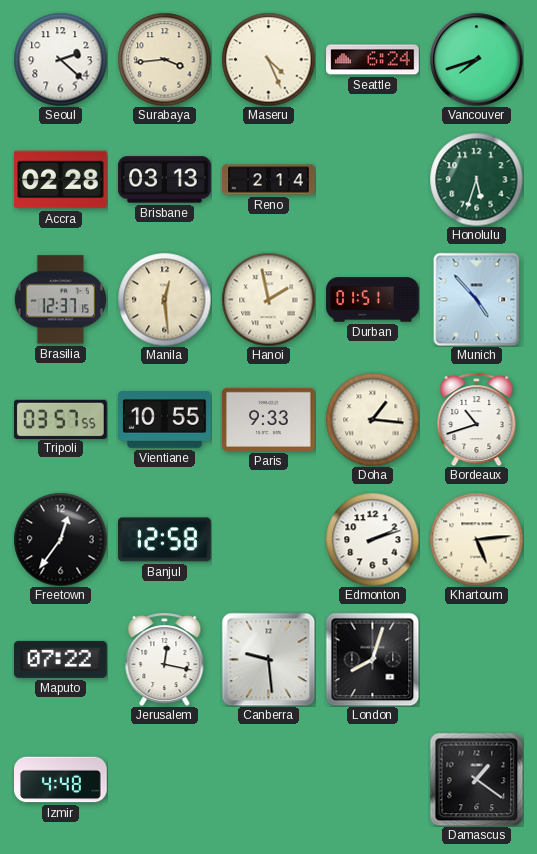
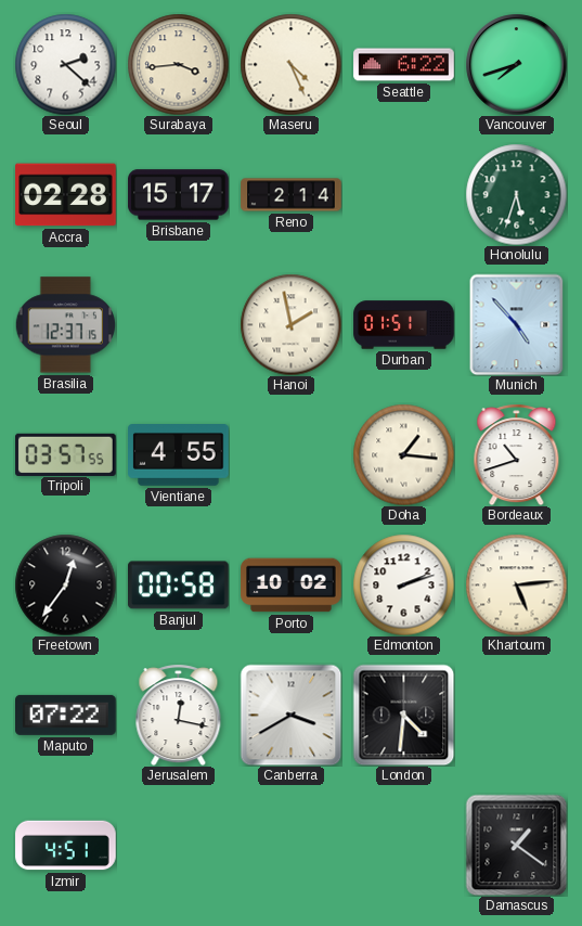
Seattle: 6:24 -> 6:22 (404, 65)
Brisbane: 03:13 -> 15:17 (179, 195)
Manila: 12:29 -> none (164, 299)
Vientiane: 10:55 -> 4:55 (179, 455)
Paris: 9:33 -> none (269, 419)
Banjul: 12:58 -> 00:58 (179, 586)
Porto: none -> 10:02 (292, 586)
Canberra: 9:29 -> 3:40 (290, 715)
London: 8:03 -> 4:31 (403, 715)
Izmir: 4:48 -> 4:51 (66, 846)
